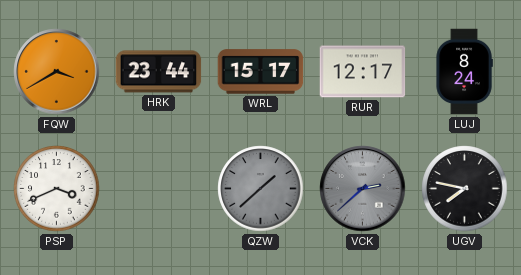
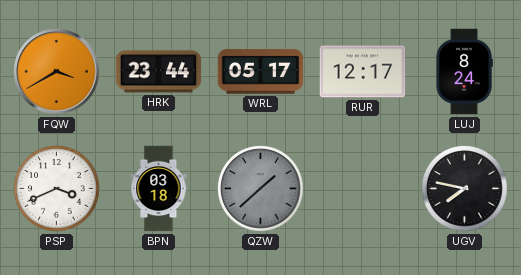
WRL: 15:17 -> 05:17 (261, 72)
BPN: none -> 03:18 (159, 189)
VCK: 2:38 -> none (363, 189)
